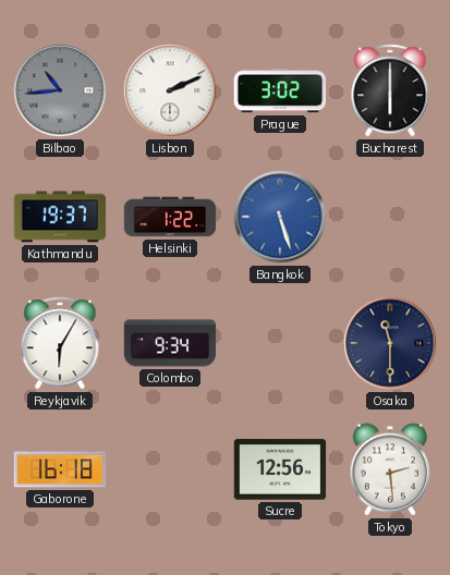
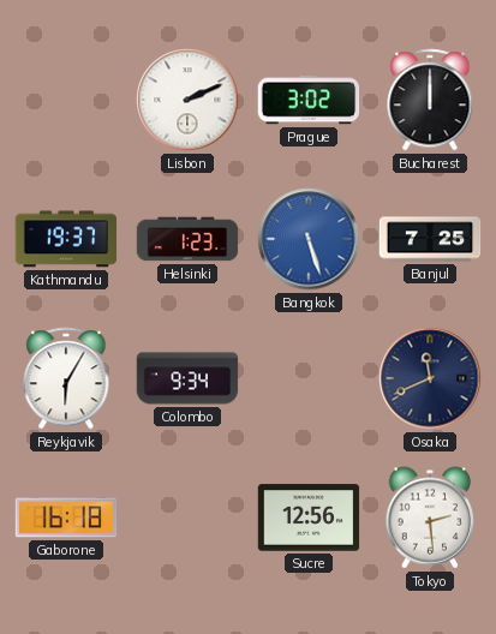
Bilbao: 10:44 -> none (60, 90)
Bucharest: 6:00 -> 12:00 (430, 100)
Helsinki: 1:22 -> 1:23 (187, 239)
Banjul: none -> 7:25 (430, 239)
Osaka: 11:30 -> 11:41 (430, 378)
